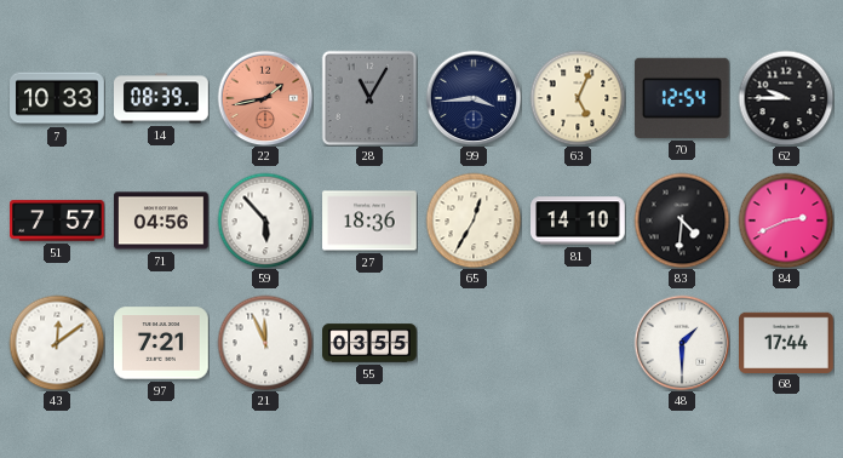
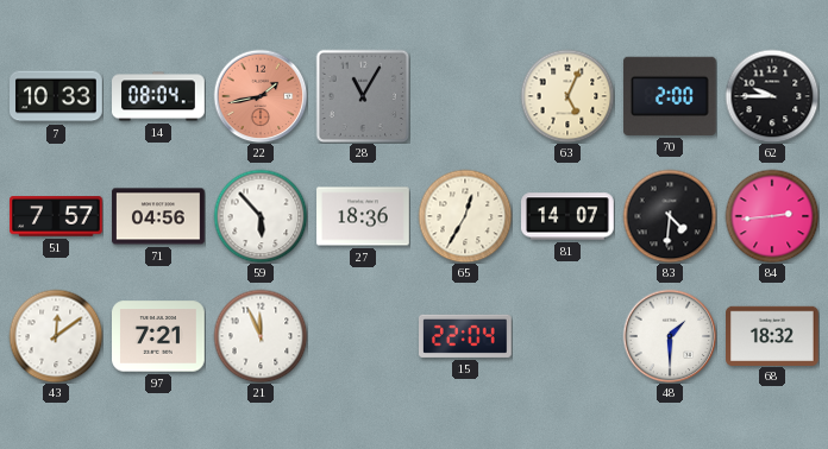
14: 08:39 -> 08:04 (159, 96)
99: 3:44 -> none (474, 98)
70: 12:54 -> 2:00 (670, 96)
81: 14:10 -> 14:07 (569, 216)
84: 2:41 -> 2:44 (772, 216)
55: 03:55 -> none (369, 343)
15: none -> 22:04 (466, 336)
68: 17:44 -> 18:32 (773, 335)
